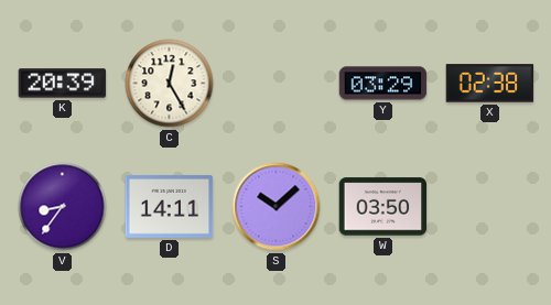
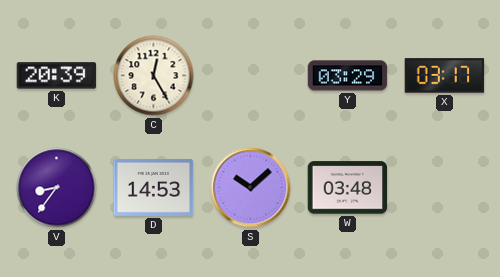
X: 02:38 -> 03:17 (445, 76)
D: 14:11 -> 14:53 (154, 187)
W: 03:50 -> 03:48 (348, 188)
